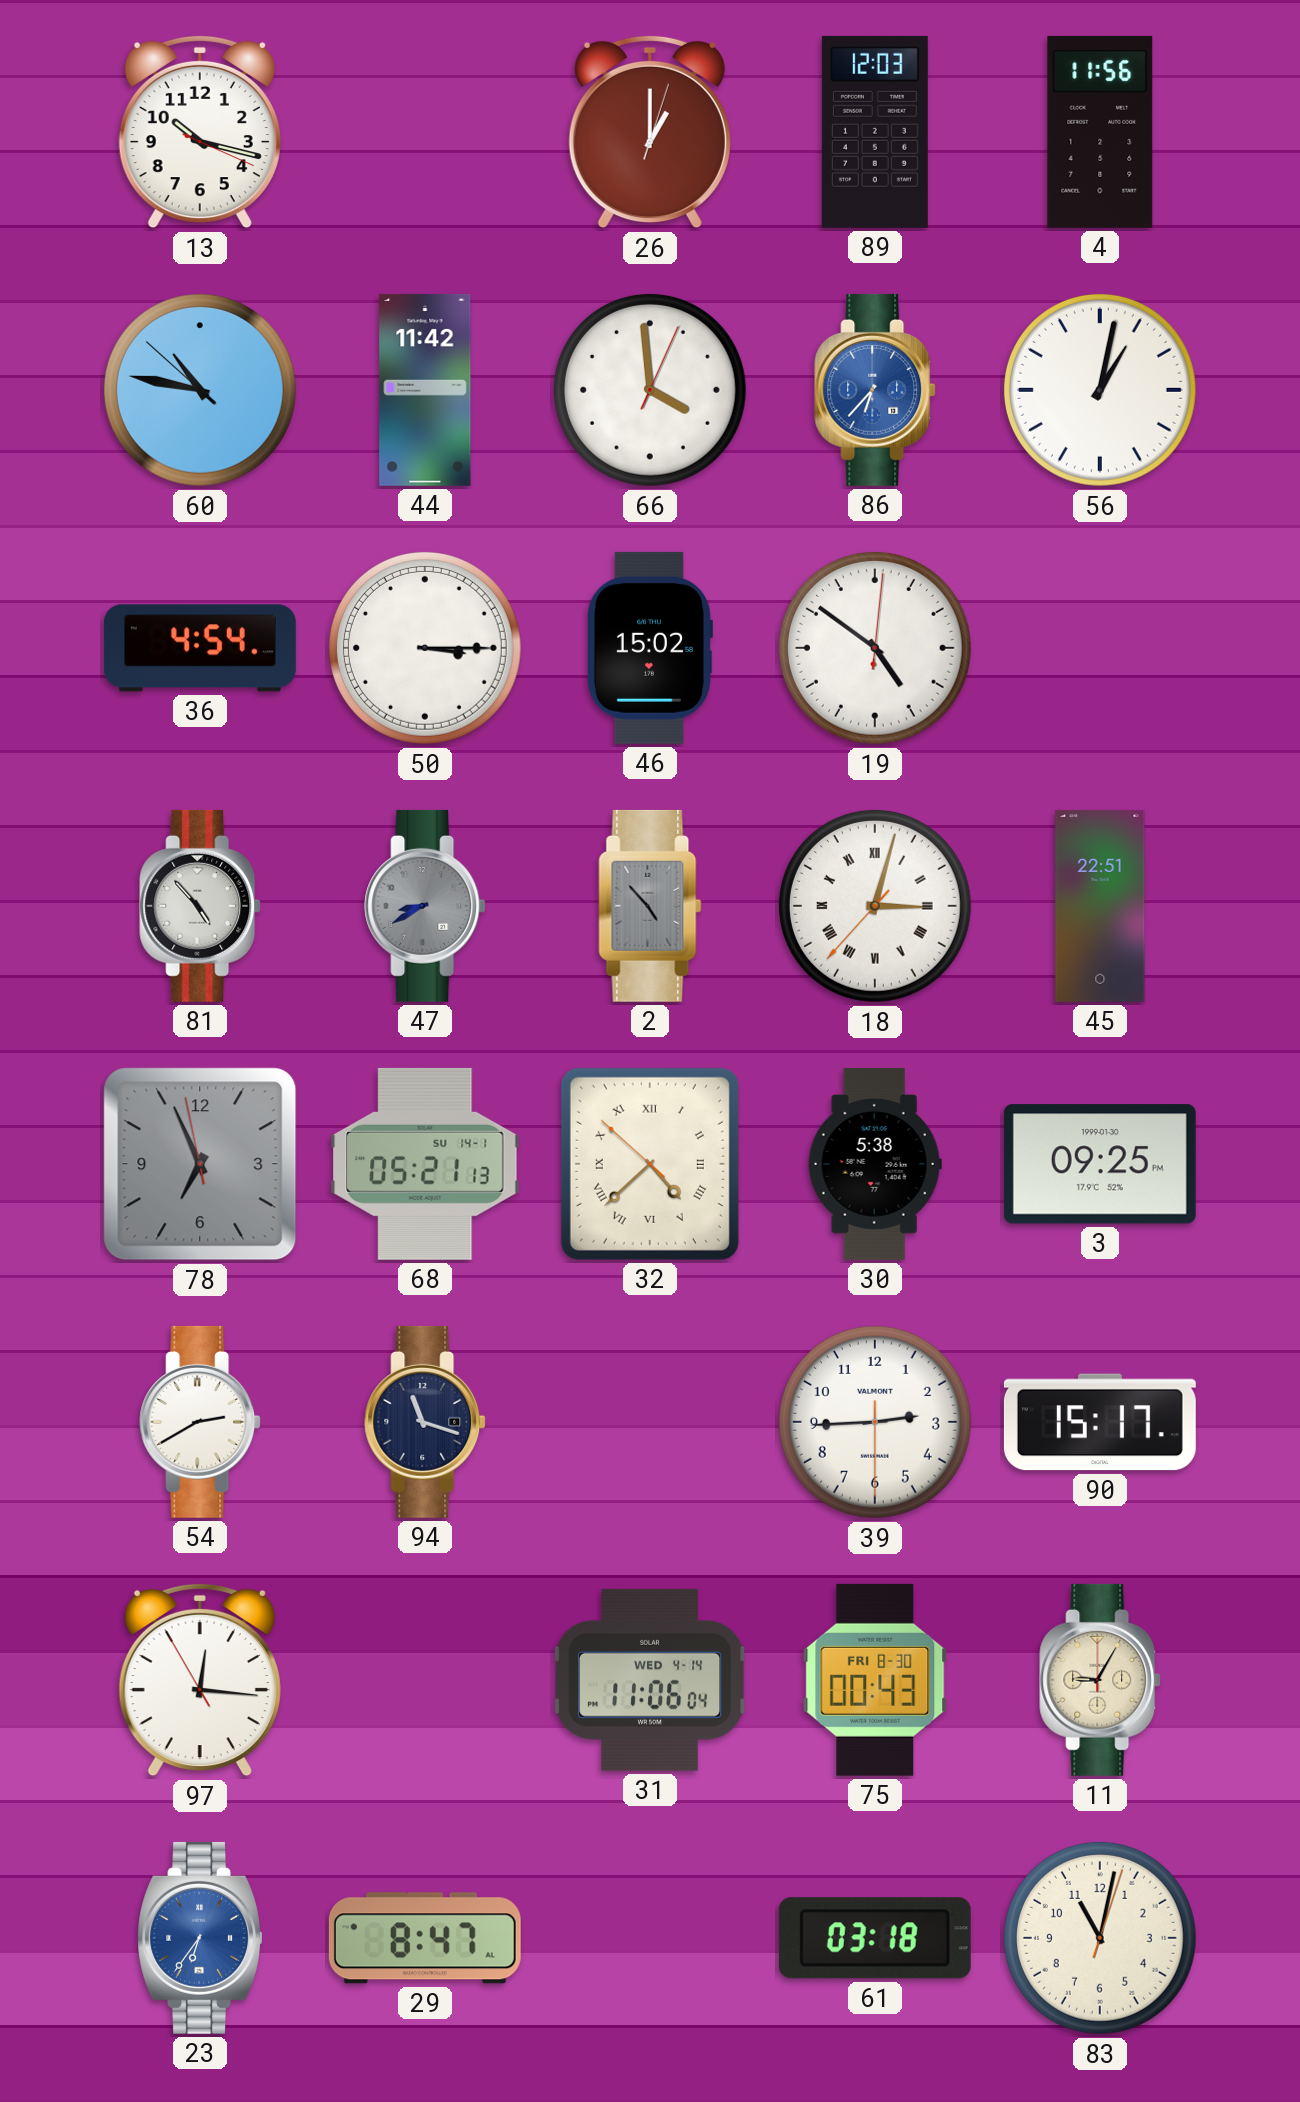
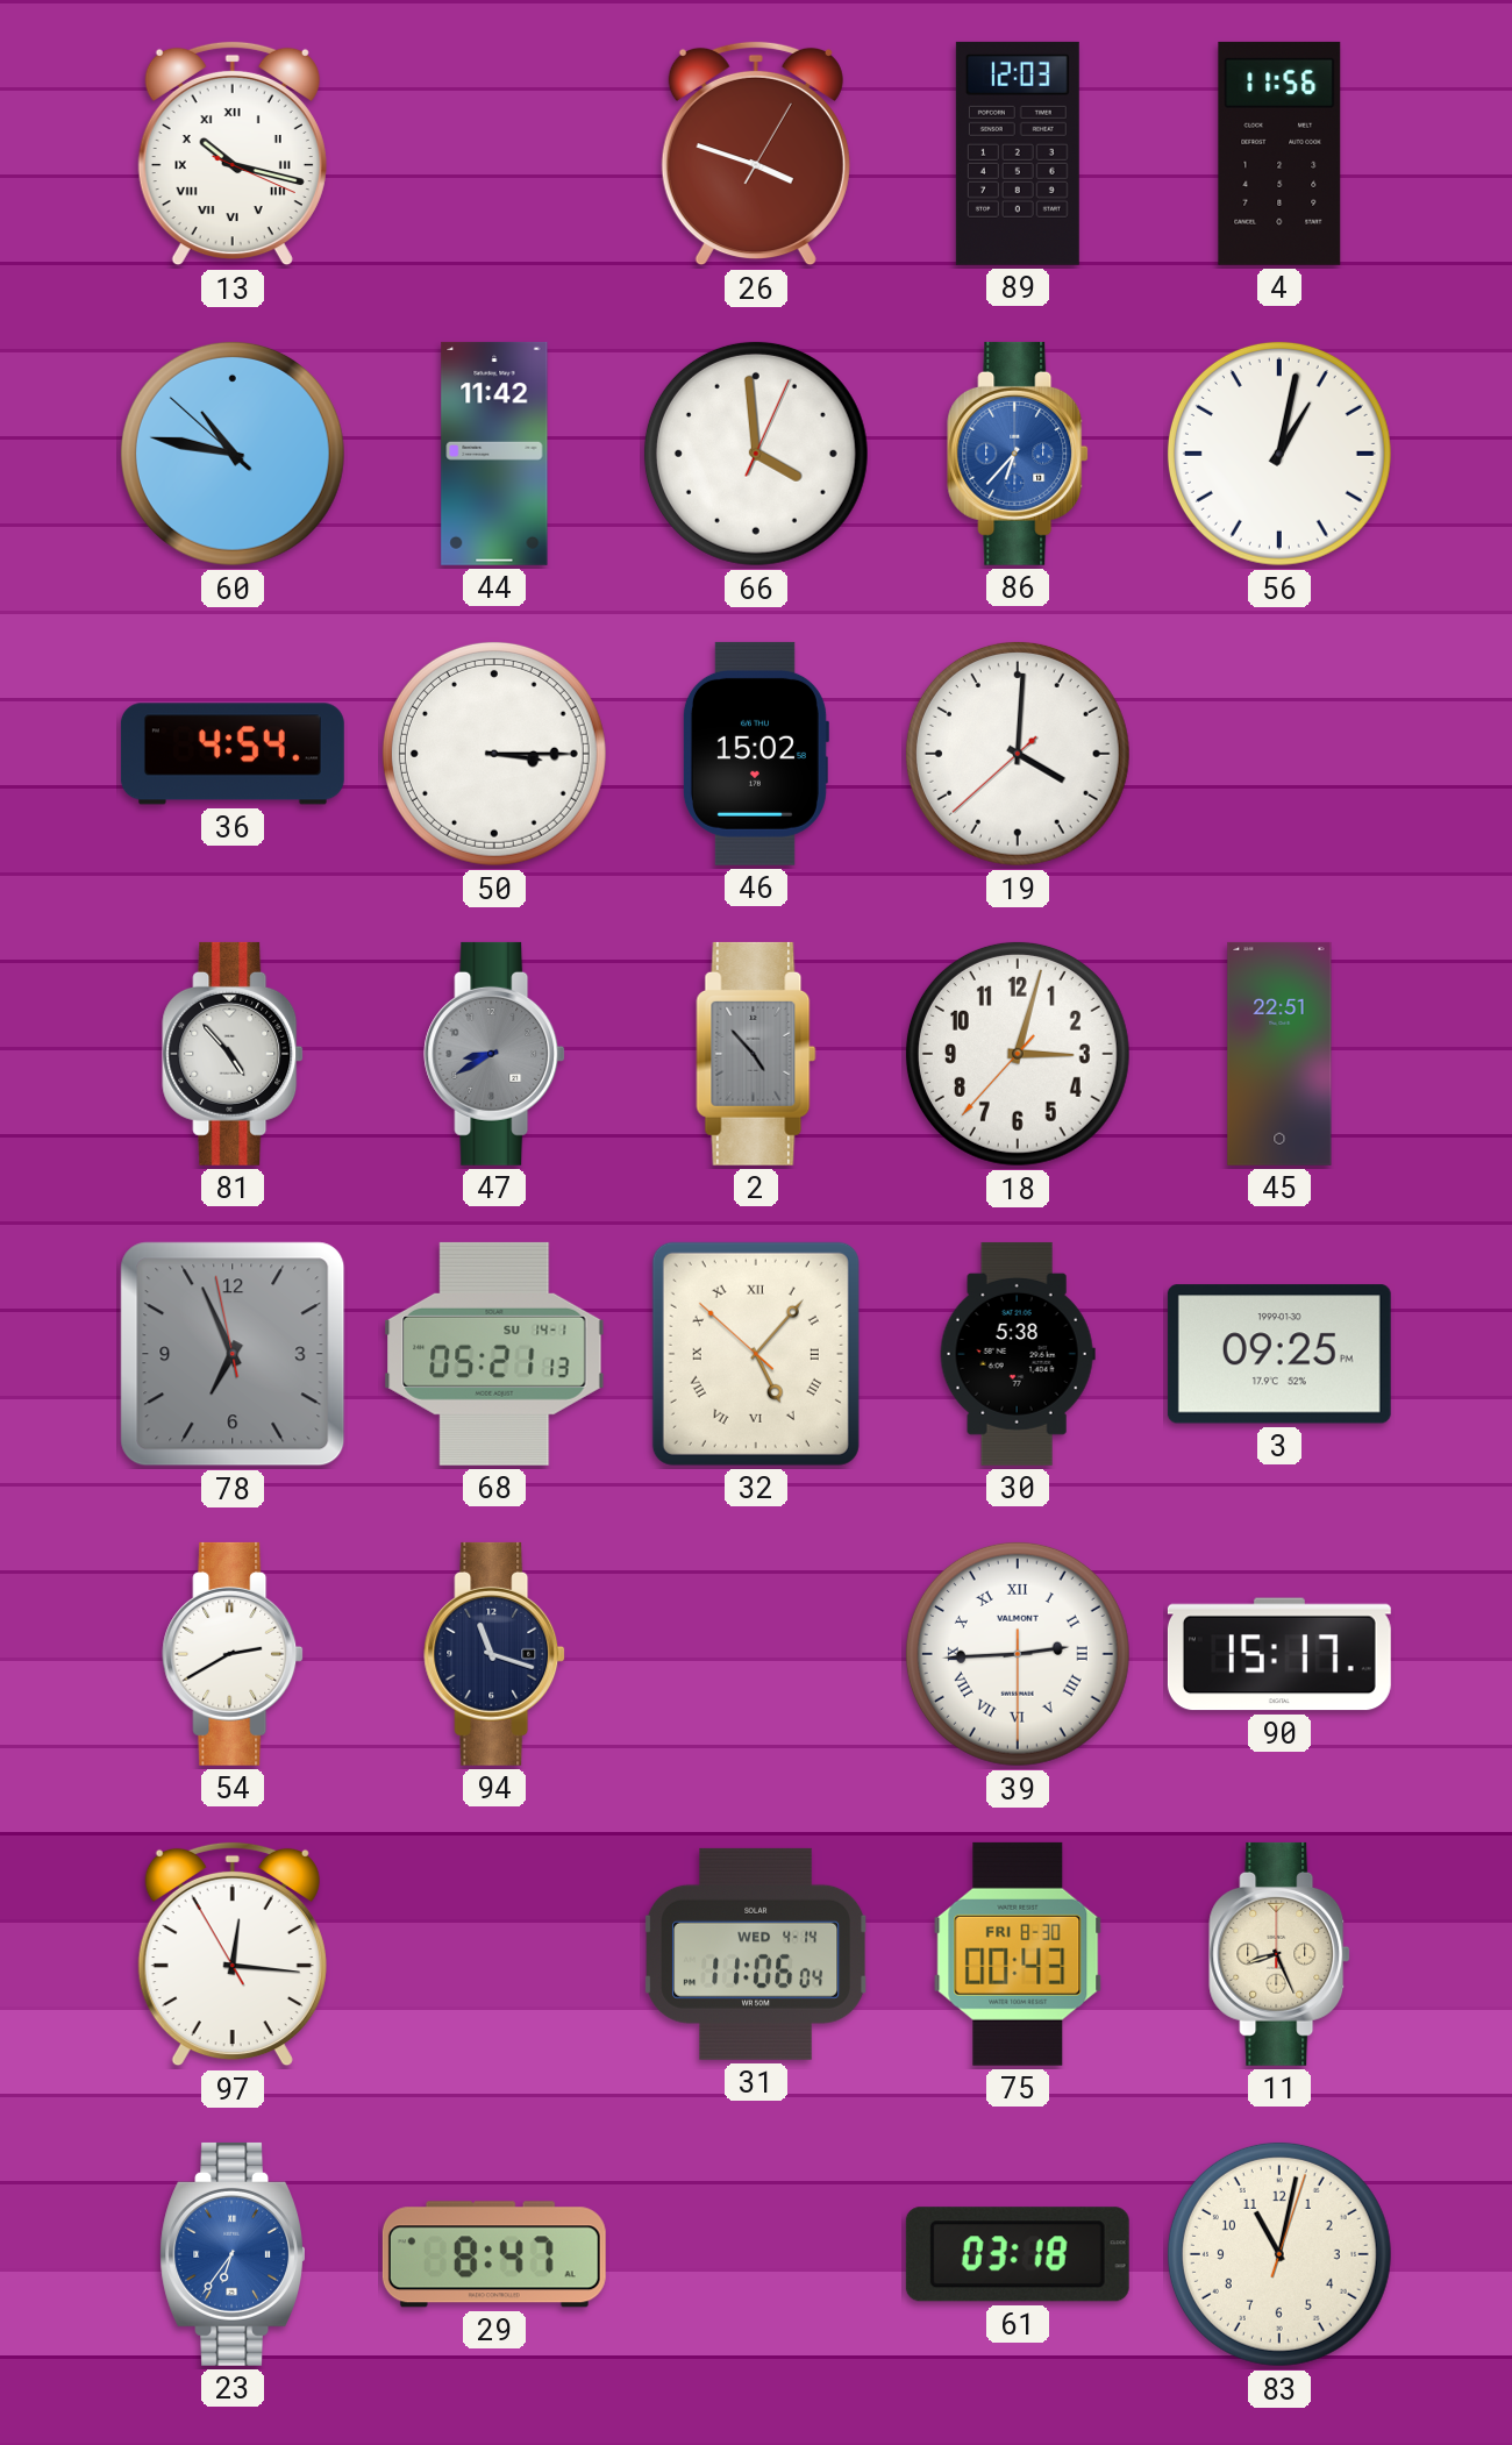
13 numerals: Arabic -> Roman (233, 154)
26: 1:00 -> 3:48 (756, 154)
19: 4:51 -> 4:00 (1018, 754)
18 numerals: Roman -> Arabic (1018, 1054)
32: 4:37 -> 5:06 (756, 1354)
39 numerals: Arabic -> Roman (1018, 1654)
11: 9:05 -> 8:26 (1279, 1954)
